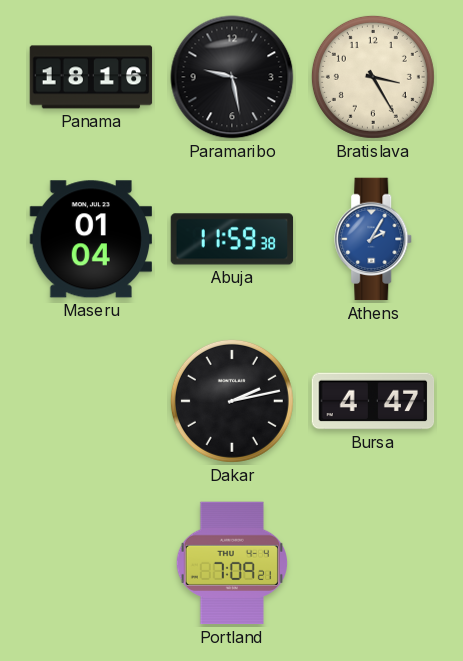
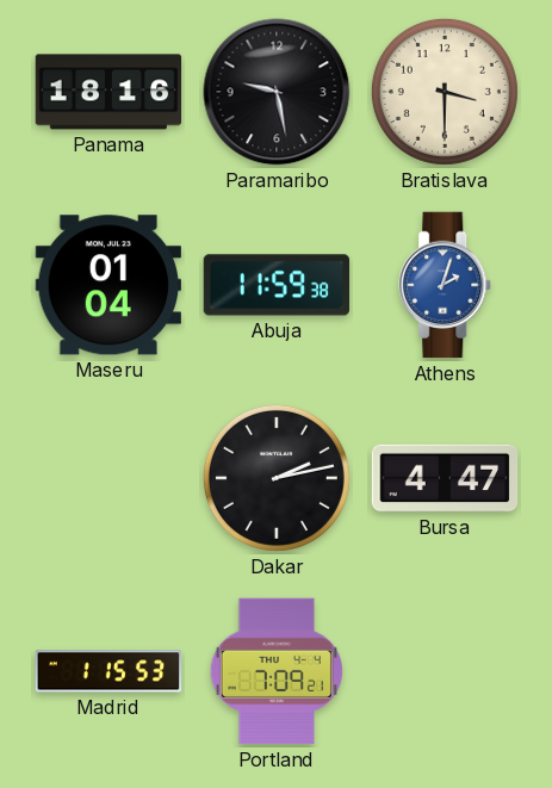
Bratislava: 3:25 -> 3:30 (445, 92)
Athens: 2:05 -> 2:03 (446, 285)
Madrid: none -> 1:15 (108, 671)
